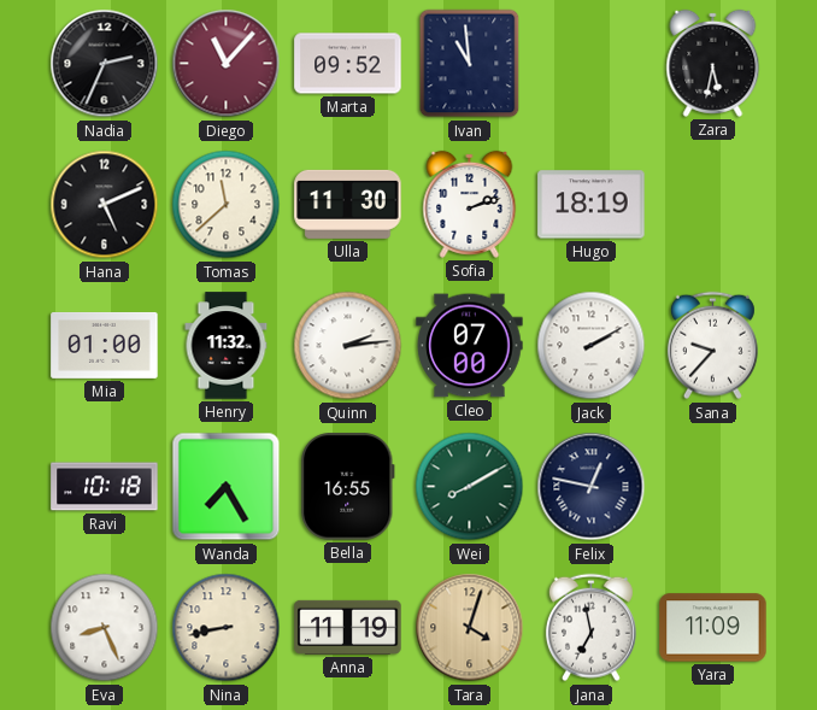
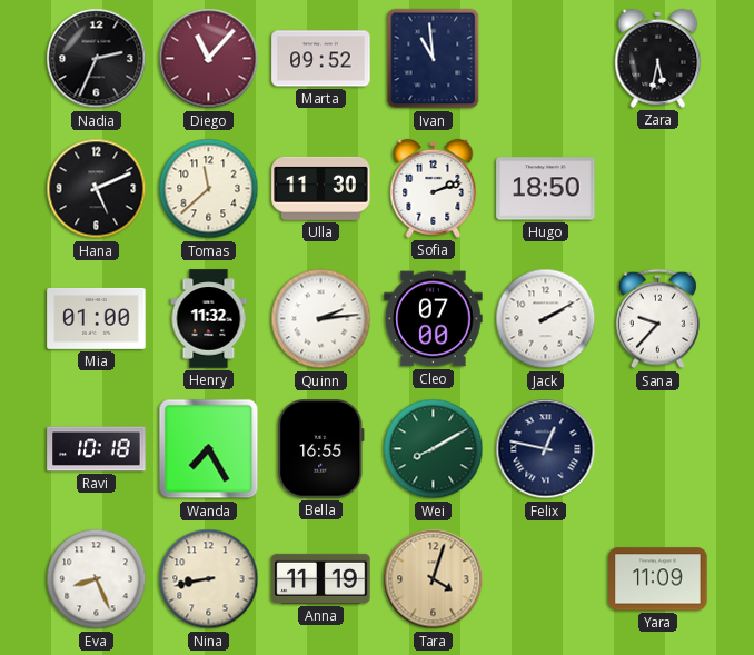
Hugo: 18:19 -> 18:50 (546, 189)
Jana: 6:58 -> none (590, 628)
